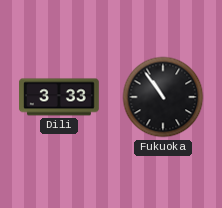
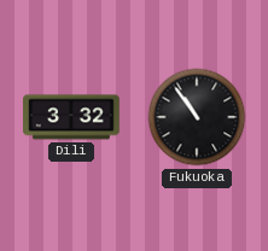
Dili: 3:33 -> 3:32 (72, 117)
